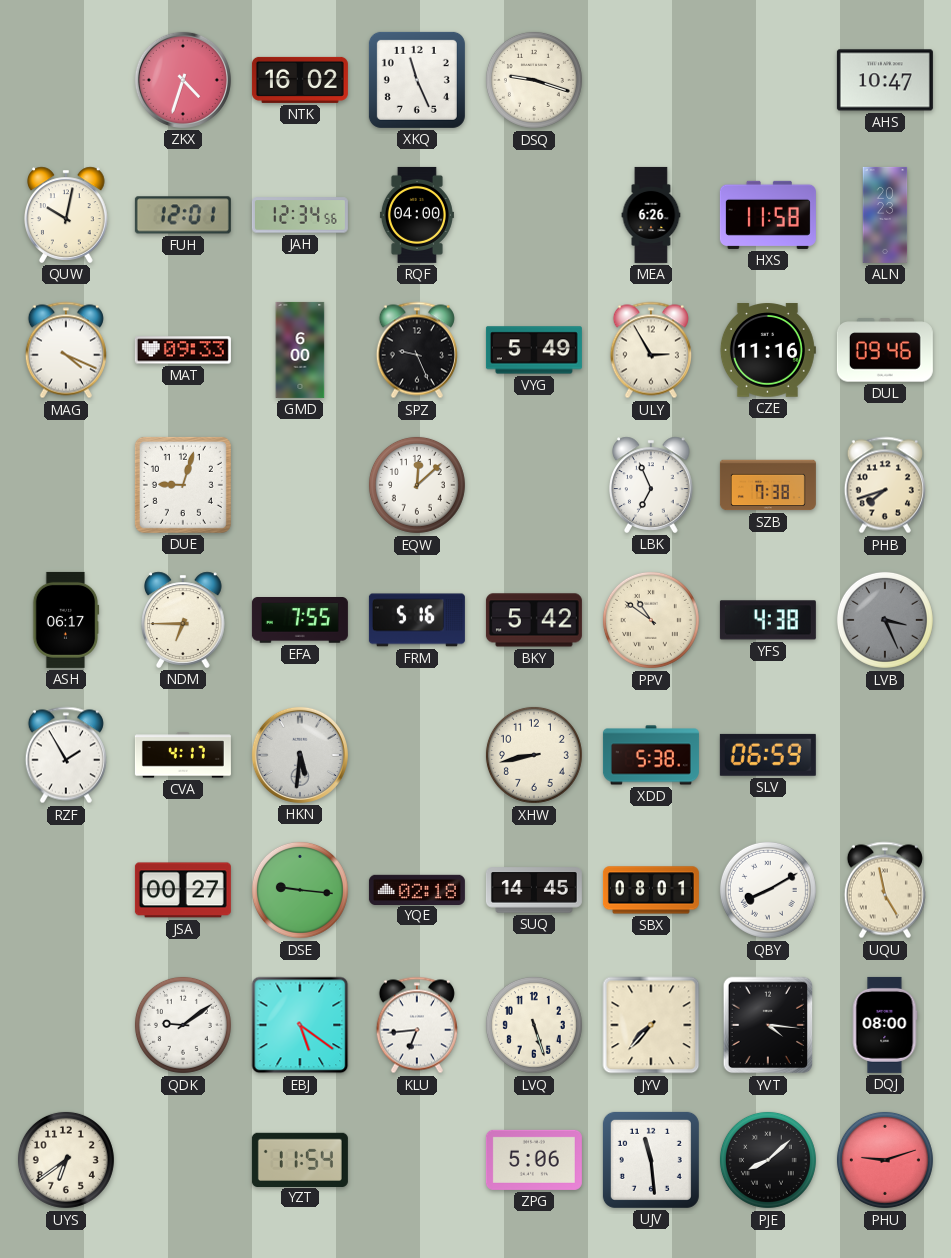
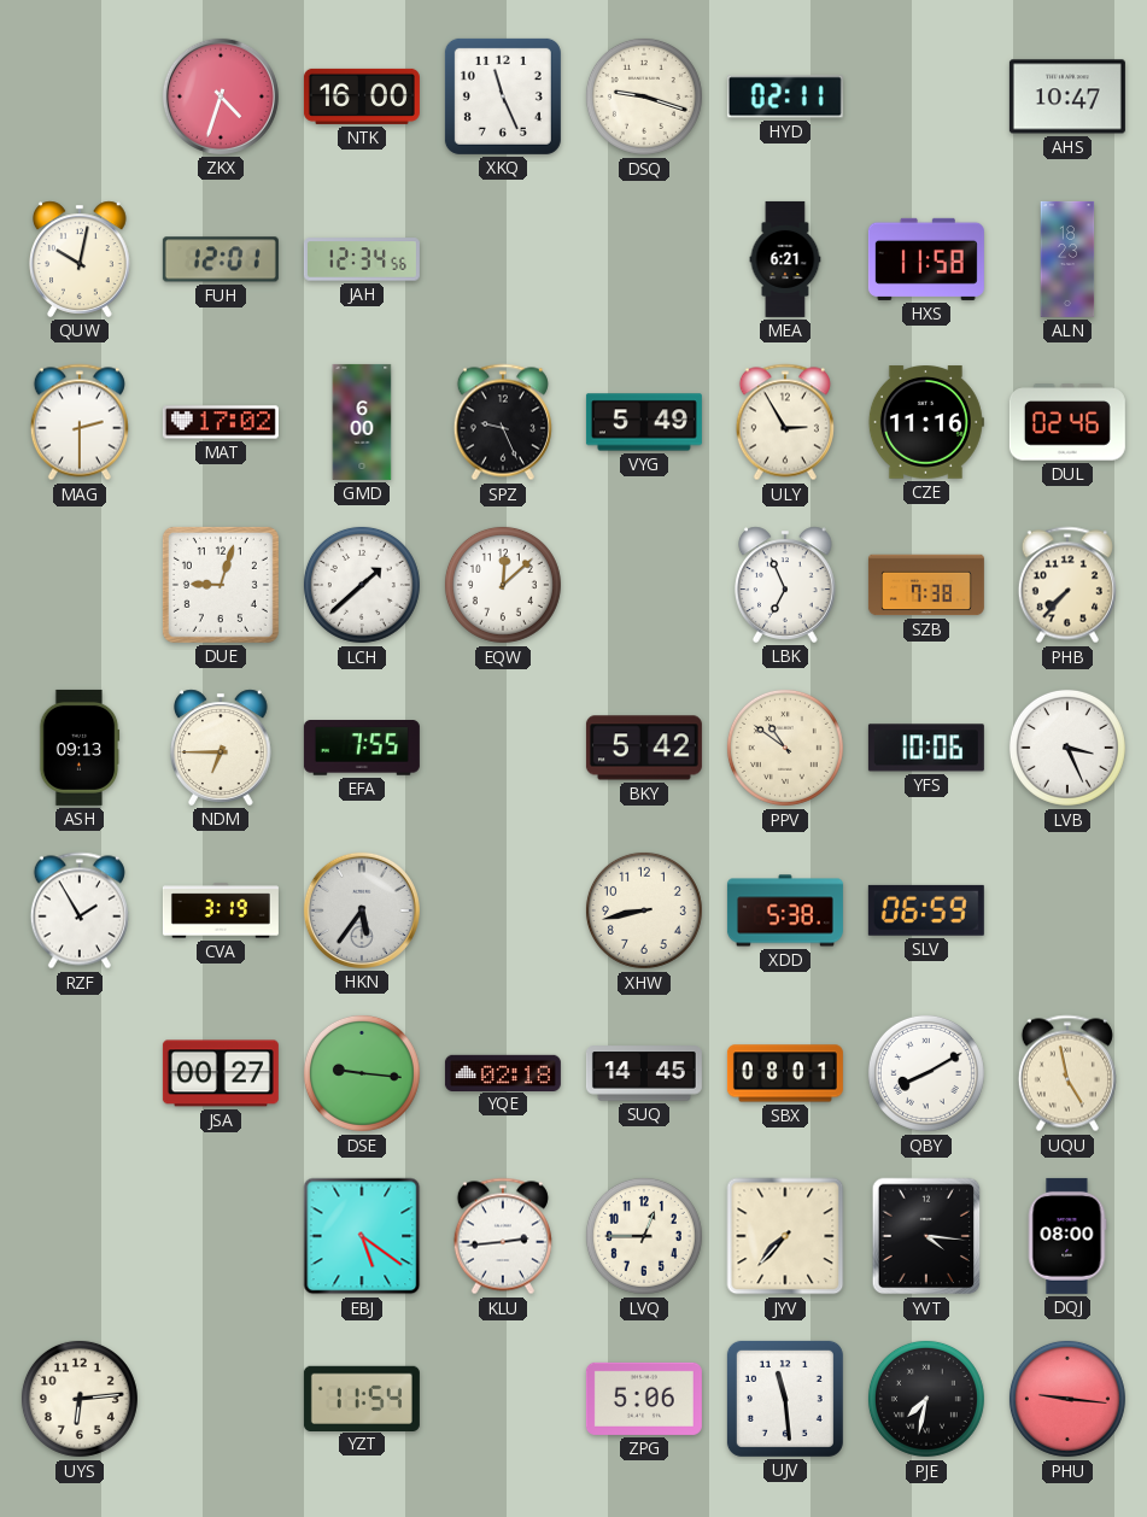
NTK: 16:02 -> 16:00 (362, 96)
HYD: none -> 02:11 (785, 96)
RQF: 04:00 -> none (417, 215)
MEA: 6:26 -> 6:21 (785, 259)
ALN: 20:23 -> 18:23 (1067, 259)
MAG: 4:19 -> 2:30 (80, 422)
MAT: 09:33 -> 17:02 (221, 422)
DUL: 09:46 -> 02:46 (1067, 422)
LCH: none -> 1:38 (362, 585)
PHB: 7:42 -> 7:37 (1067, 585)
ASH: 06:17 -> 09:13 (80, 748)
FRM: 5:16 -> none (417, 620)
YFS: 4:38 -> 10:06 (926, 748)
LVB dial: grey -> white (1067, 748)
CVA: 4:17 -> 3:19 (221, 910)
HKN: 5:31 -> 5:36 (362, 910)
QDK: 9:09 -> none (183, 1025)
KLU: 6:44 -> 2:44 (503, 1236)
LVQ: 5:27 -> 12:45 (644, 1236)
UYS: 6:39 -> 6:14 (80, 1399)
PJE: 8:08 -> 7:32 (926, 1399)
PHU: 9:12 -> 9:16 (1067, 1399)
